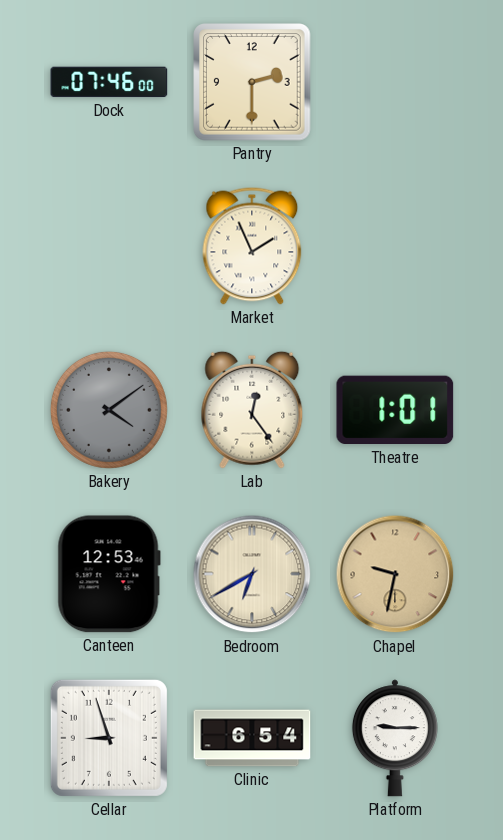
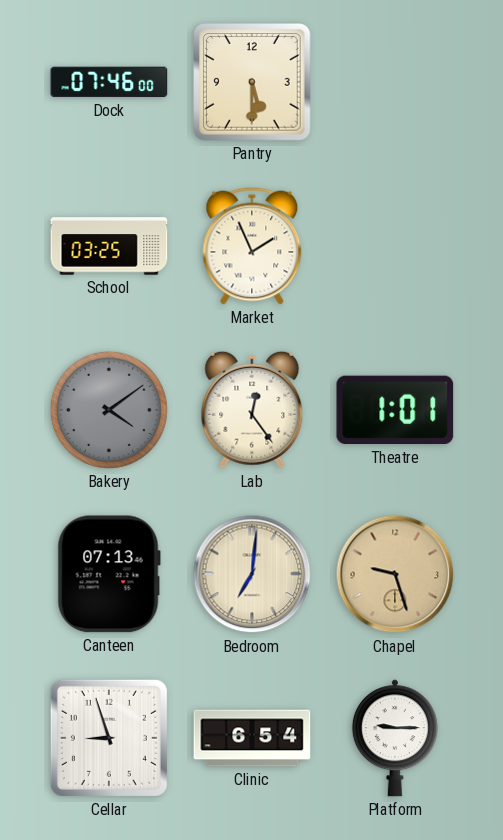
Pantry: 2:30 -> 5:30 (252, 82)
School: none -> 03:25 (109, 246)
Canteen: 12:53 -> 07:13 (109, 574)
Bedroom: 6:40 -> 7:01 (252, 574)
Chapel: 9:32 -> 9:27 (395, 574)
